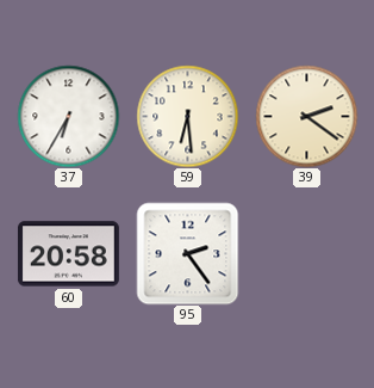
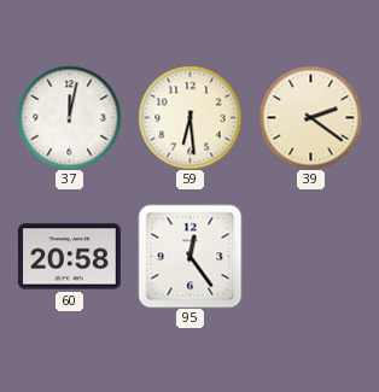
37: 6:35 -> 12:02 (69, 117)
95: 2:24 -> 12:24 (189, 256)
